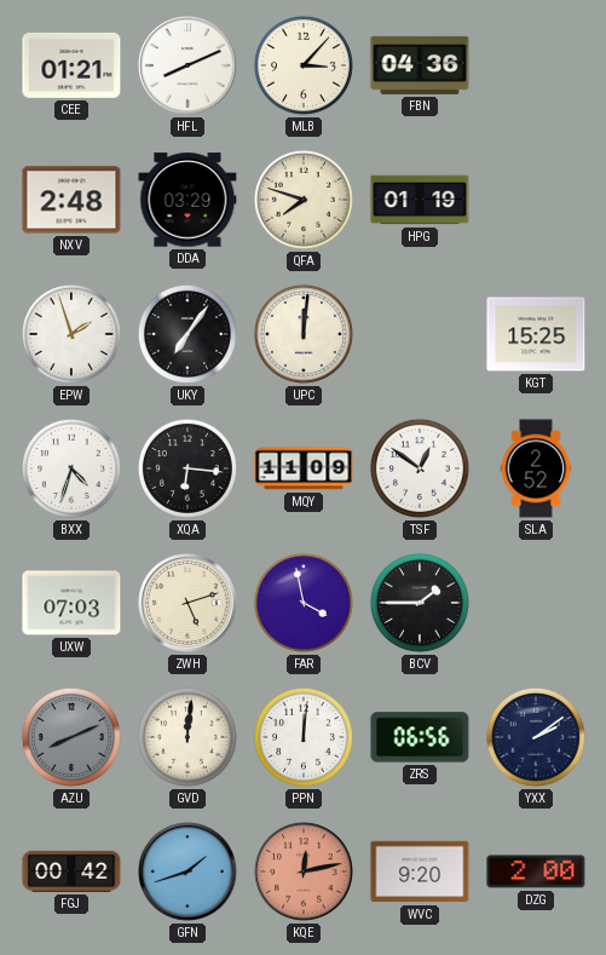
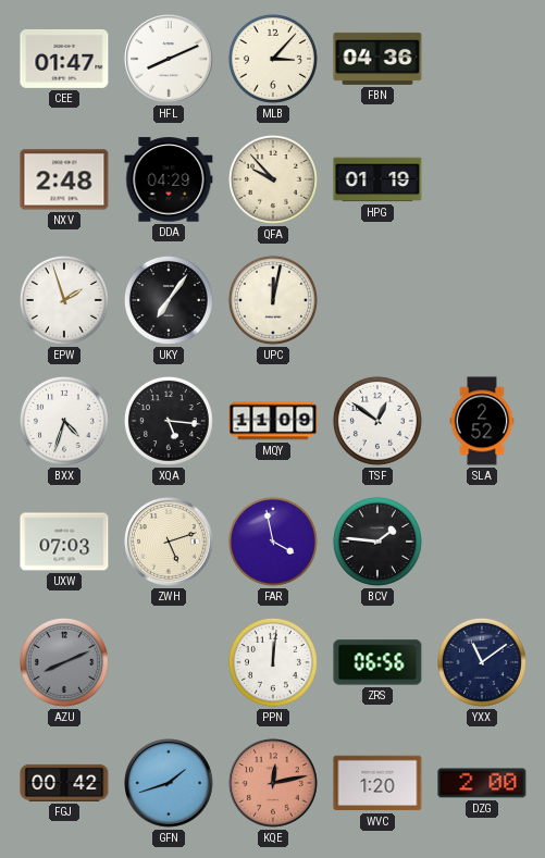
CEE: 01:21 -> 01:47 (64, 59)
DDA: 03:29 -> 04:29 (169, 179)
QFA: 7:48 -> 9:53 (273, 179)
UPC: 12:01 -> 12:02 (273, 300)
KGT: 15:25 -> none (536, 334)
XQA: 6:16 -> 5:16 (169, 421)
BCV: 1:45 -> 1:46 (377, 542)
GVD: 12:01 -> none (187, 737)
YXX: 2:09 -> 11:09 (482, 662)
WVC: 9:20 -> 1:20 (377, 783)
